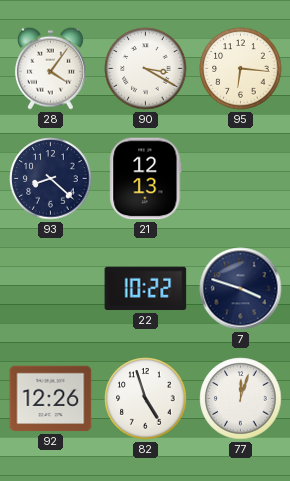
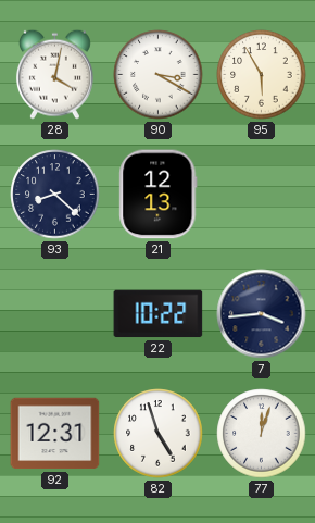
28: 4:06 -> 4:02 (54, 74)
95: 6:16 -> 5:55 (262, 75)
7: 3:48 -> 3:44 (262, 314)
92: 12:26 -> 12:31 (55, 434)
